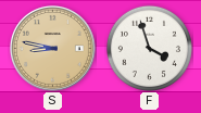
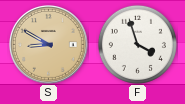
S: 8:47 -> 8:50 (49, 45)
